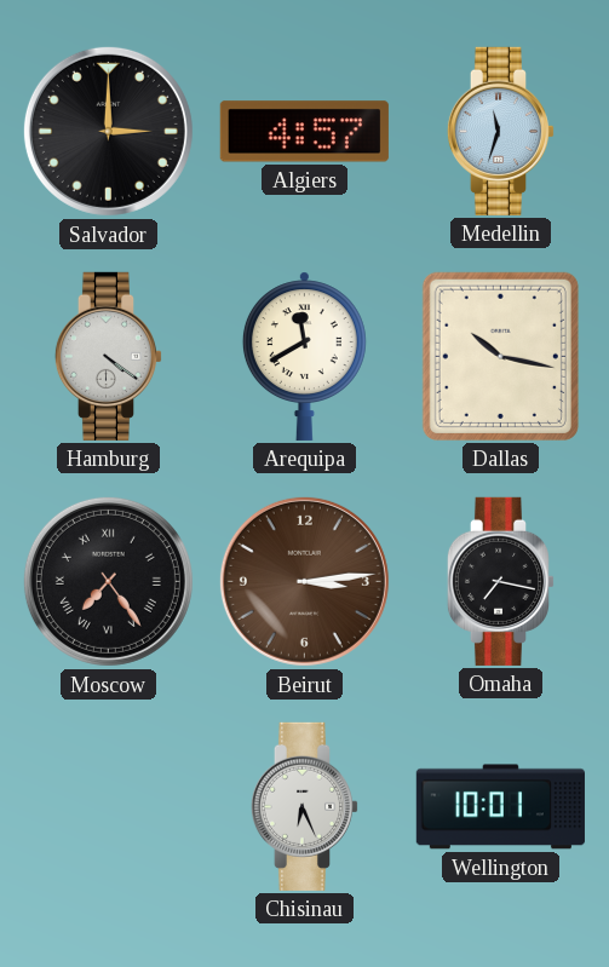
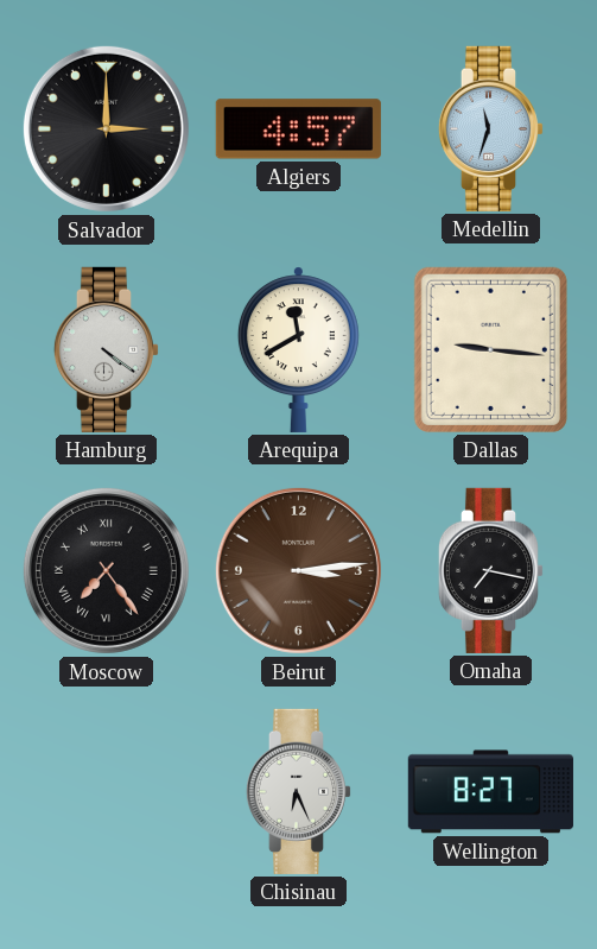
Dallas: 10:17 -> 9:16 (490, 349)
Wellington: 10:01 -> 8:27 (490, 792)
